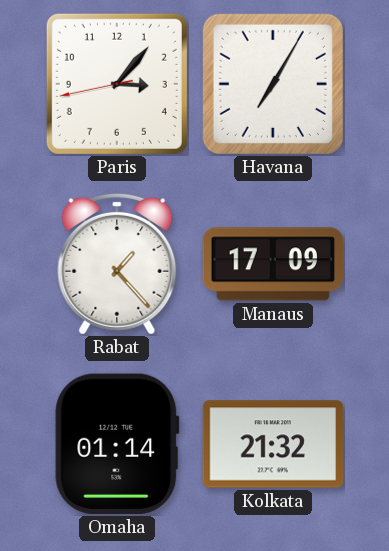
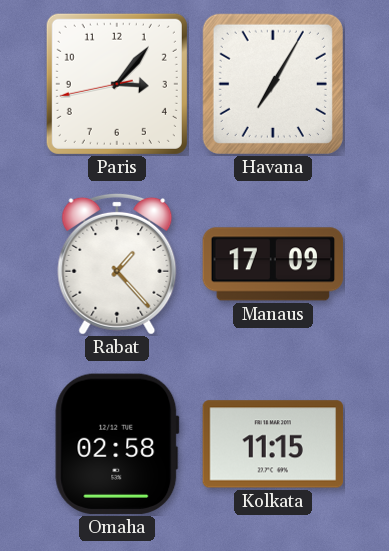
Omaha: 01:14 -> 02:58 (117, 444)
Kolkata: 21:32 -> 11:15 (273, 444)
